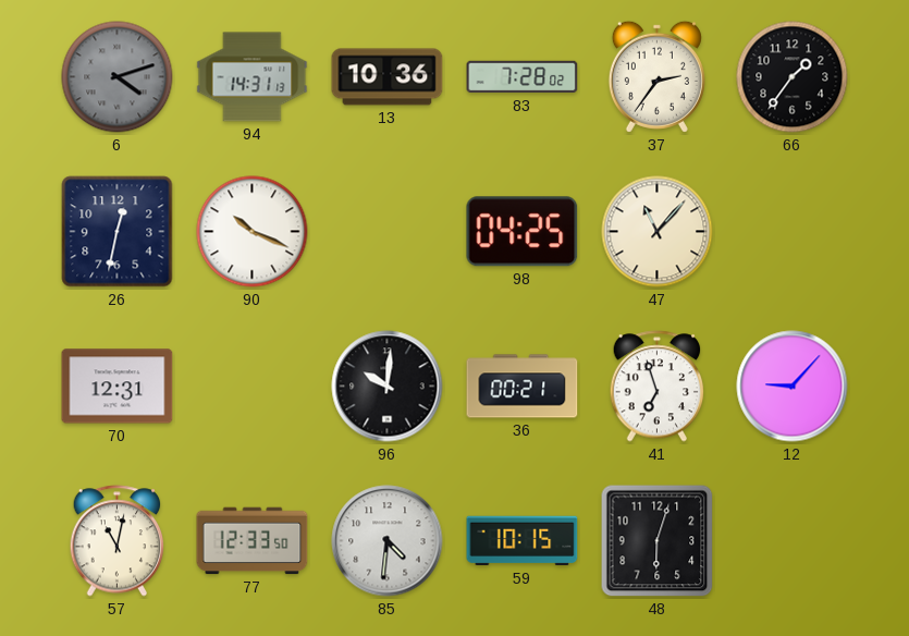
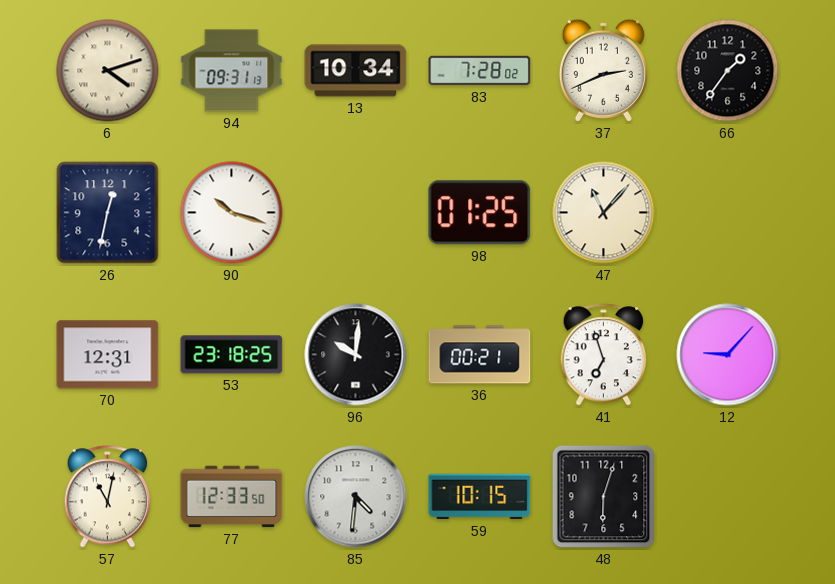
6 dial: grey -> cream (108, 71)
94: 14:31 -> 09:31 (232, 71)
13: 10:36 -> 10:34 (356, 71)
37: 2:36 -> 2:41 (603, 70)
90: 10:19 -> 10:18 (232, 213)
98: 04:25 -> 01:25 (480, 213)
53: none -> 23:18 (232, 355)
